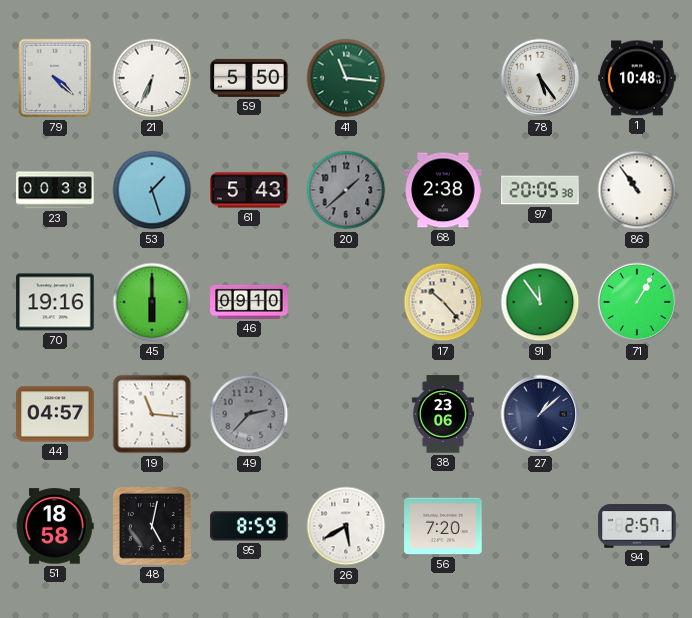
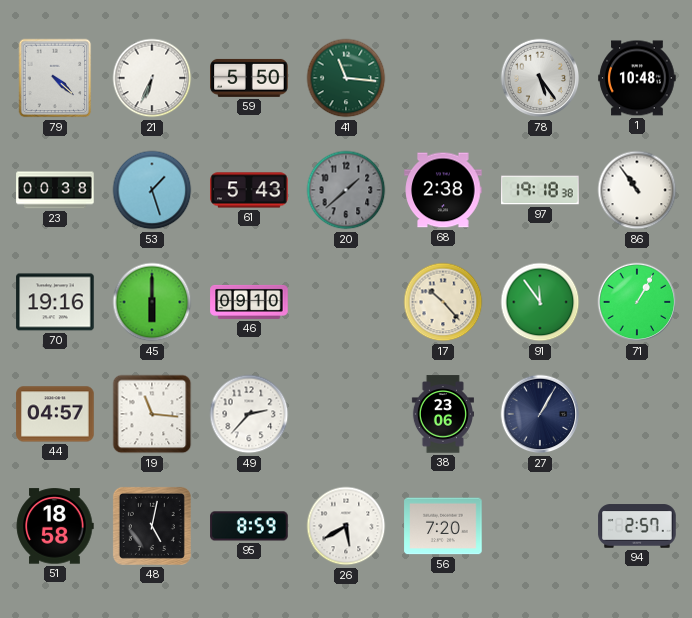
97: 20:05 -> 19:18 (540, 190)
49 dial: grey -> white (249, 414)
27: 1:08 -> 1:05 (540, 414)
